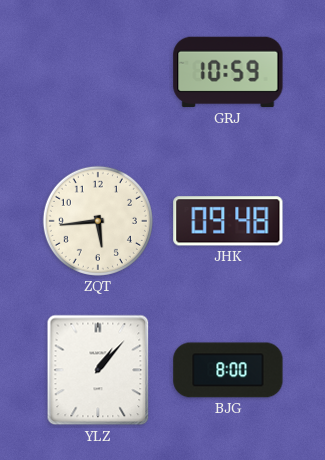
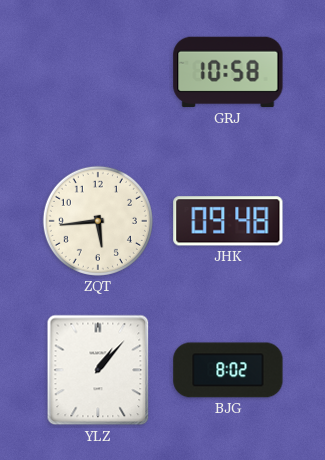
GRJ: 10:59 -> 10:58 (228, 72)
BJG: 8:00 -> 8:02 (228, 370)
